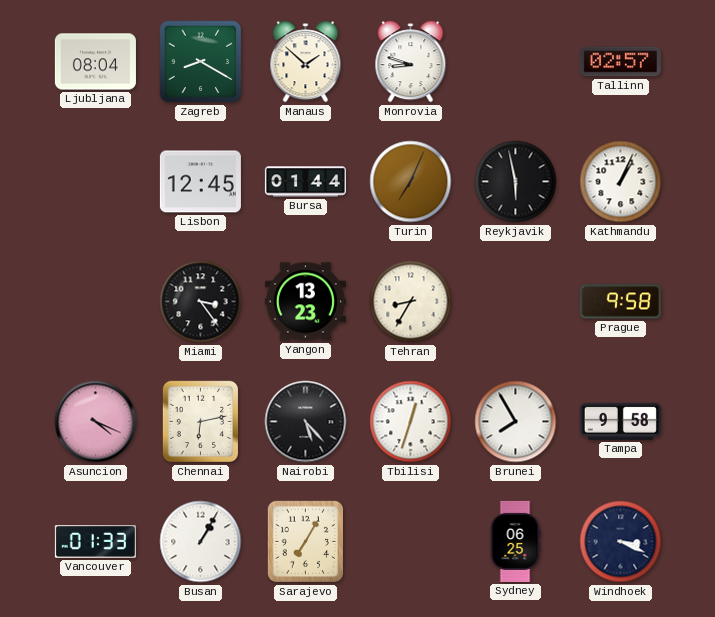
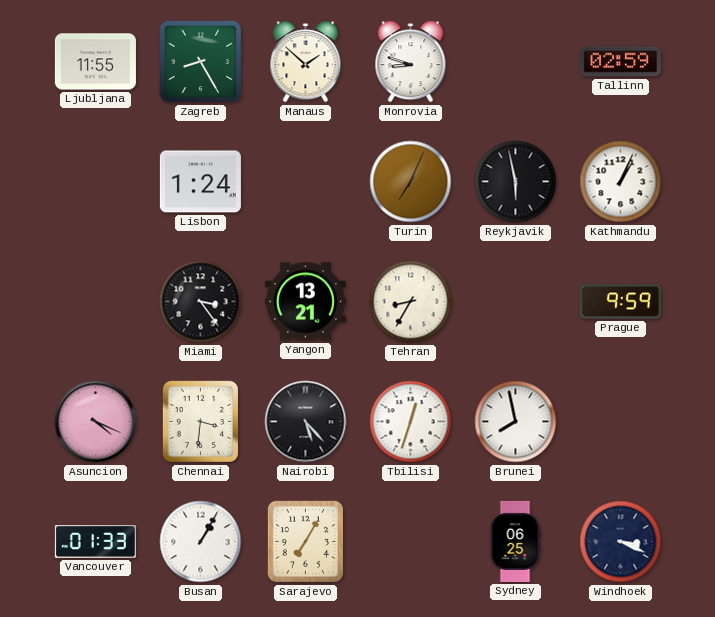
Ljubljana: 08:04 -> 11:55 (95, 62)
Zagreb: 8:20 -> 8:25 (201, 62)
Tallinn: 02:57 -> 02:59 (620, 62)
Lisbon: 12:45 -> 1:24 (200, 182)
Bursa: 01:44 -> none (305, 182)
Yangon: 13:23 -> 13:21 (305, 302)
Prague: 9:58 -> 9:59 (620, 302)
Chennai: 6:13 -> 3:31 (200, 422)
Brunei: 7:55 -> 7:58 (516, 422)
Tampa: 9:58 -> none (620, 421)
